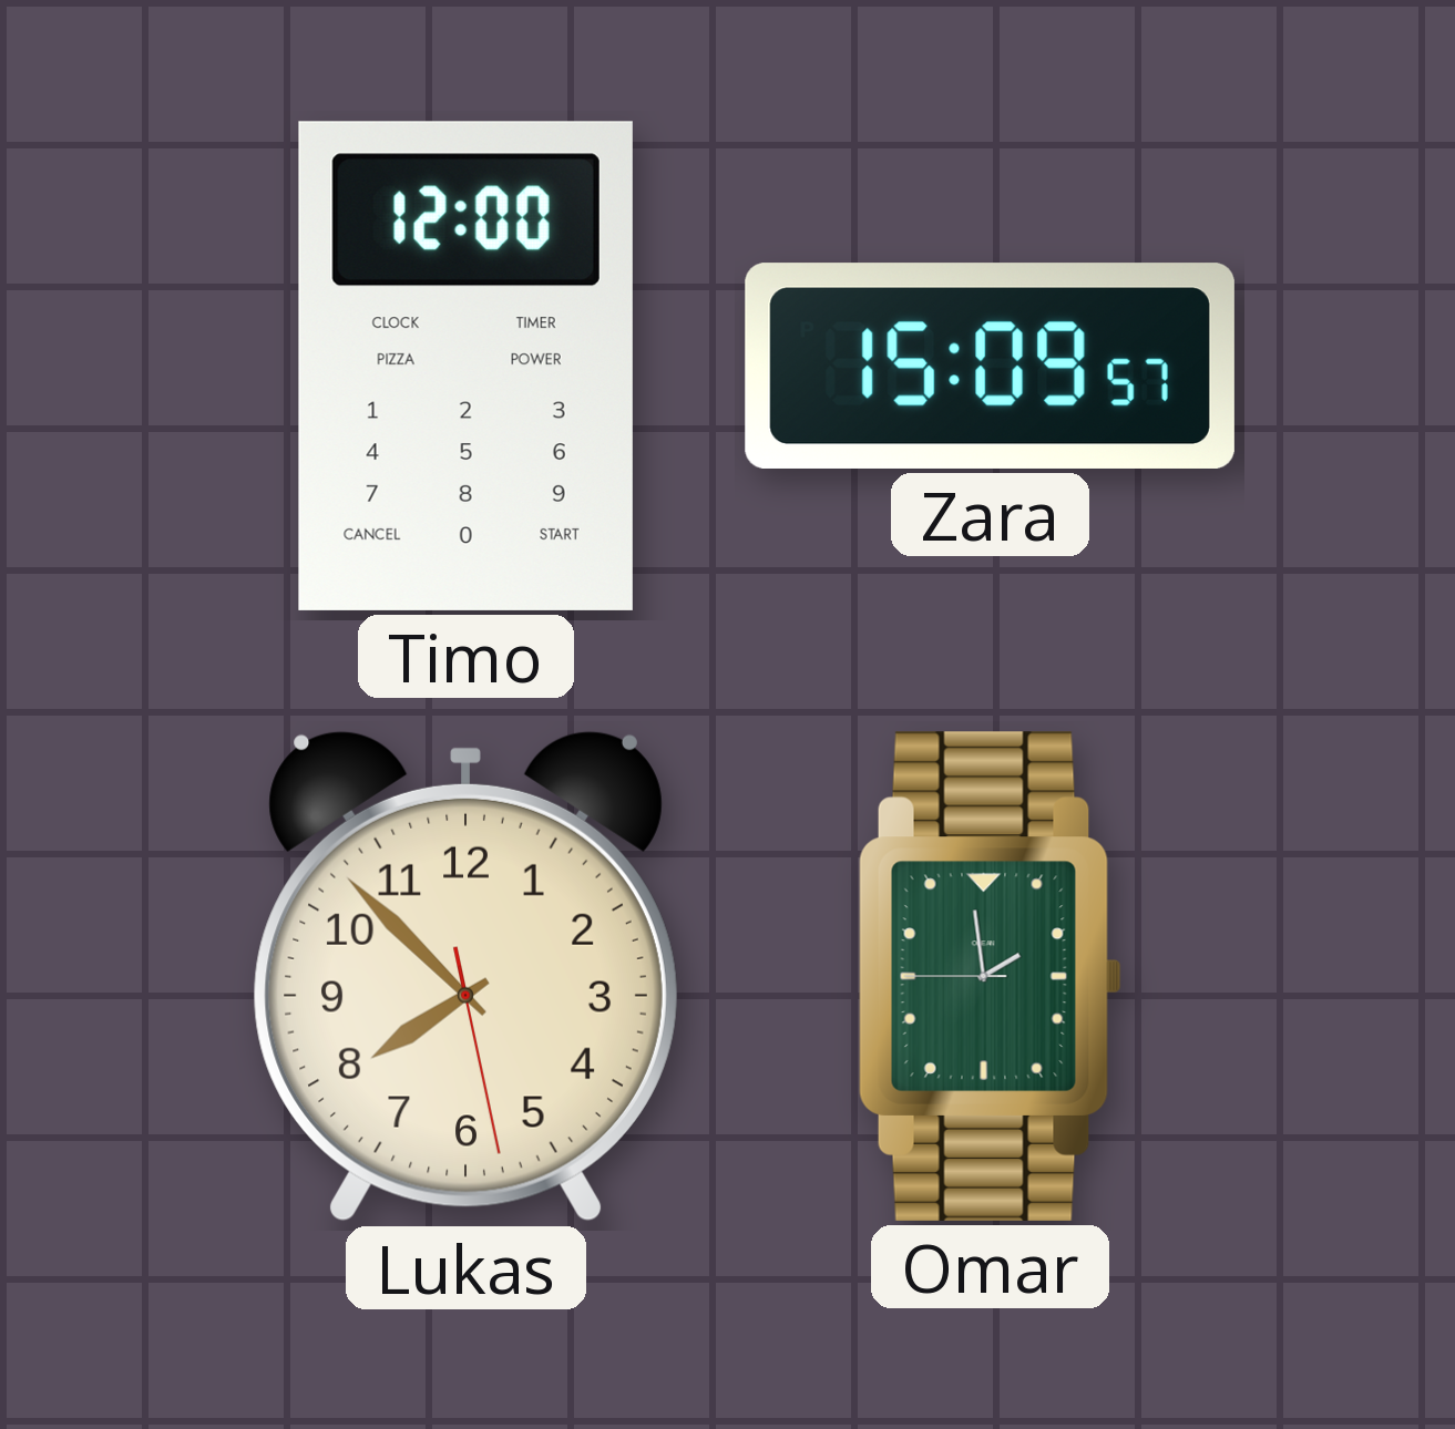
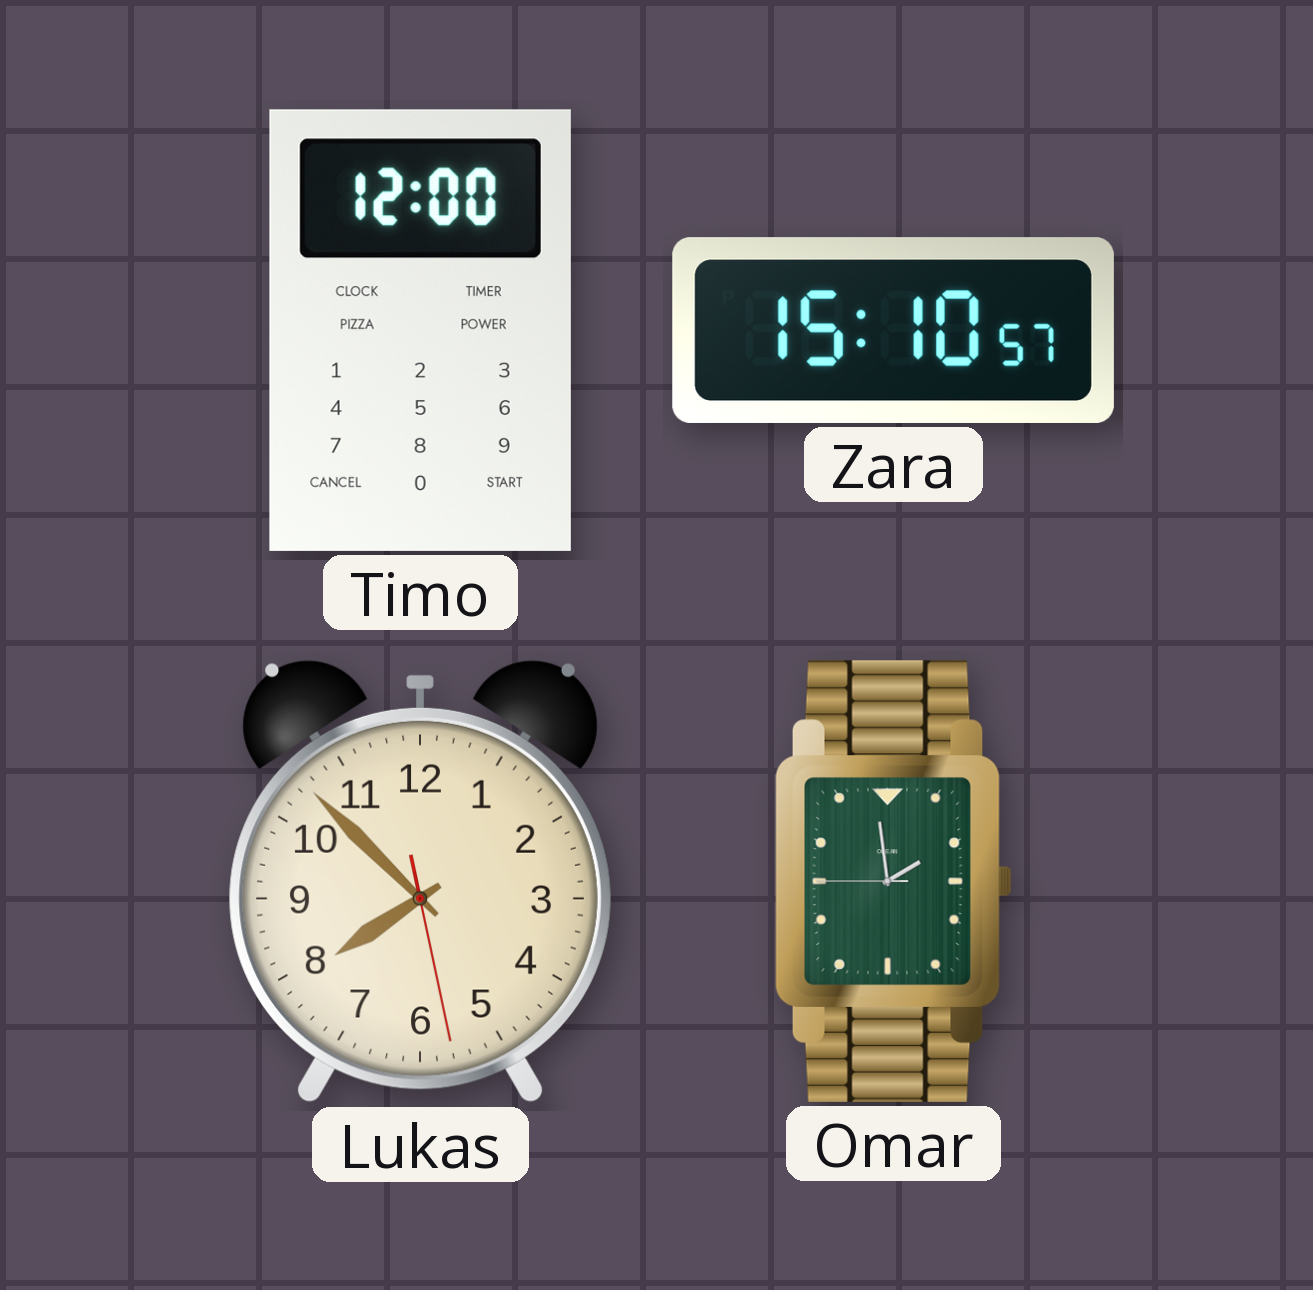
Zara: 15:09 -> 15:10 (893, 330)
